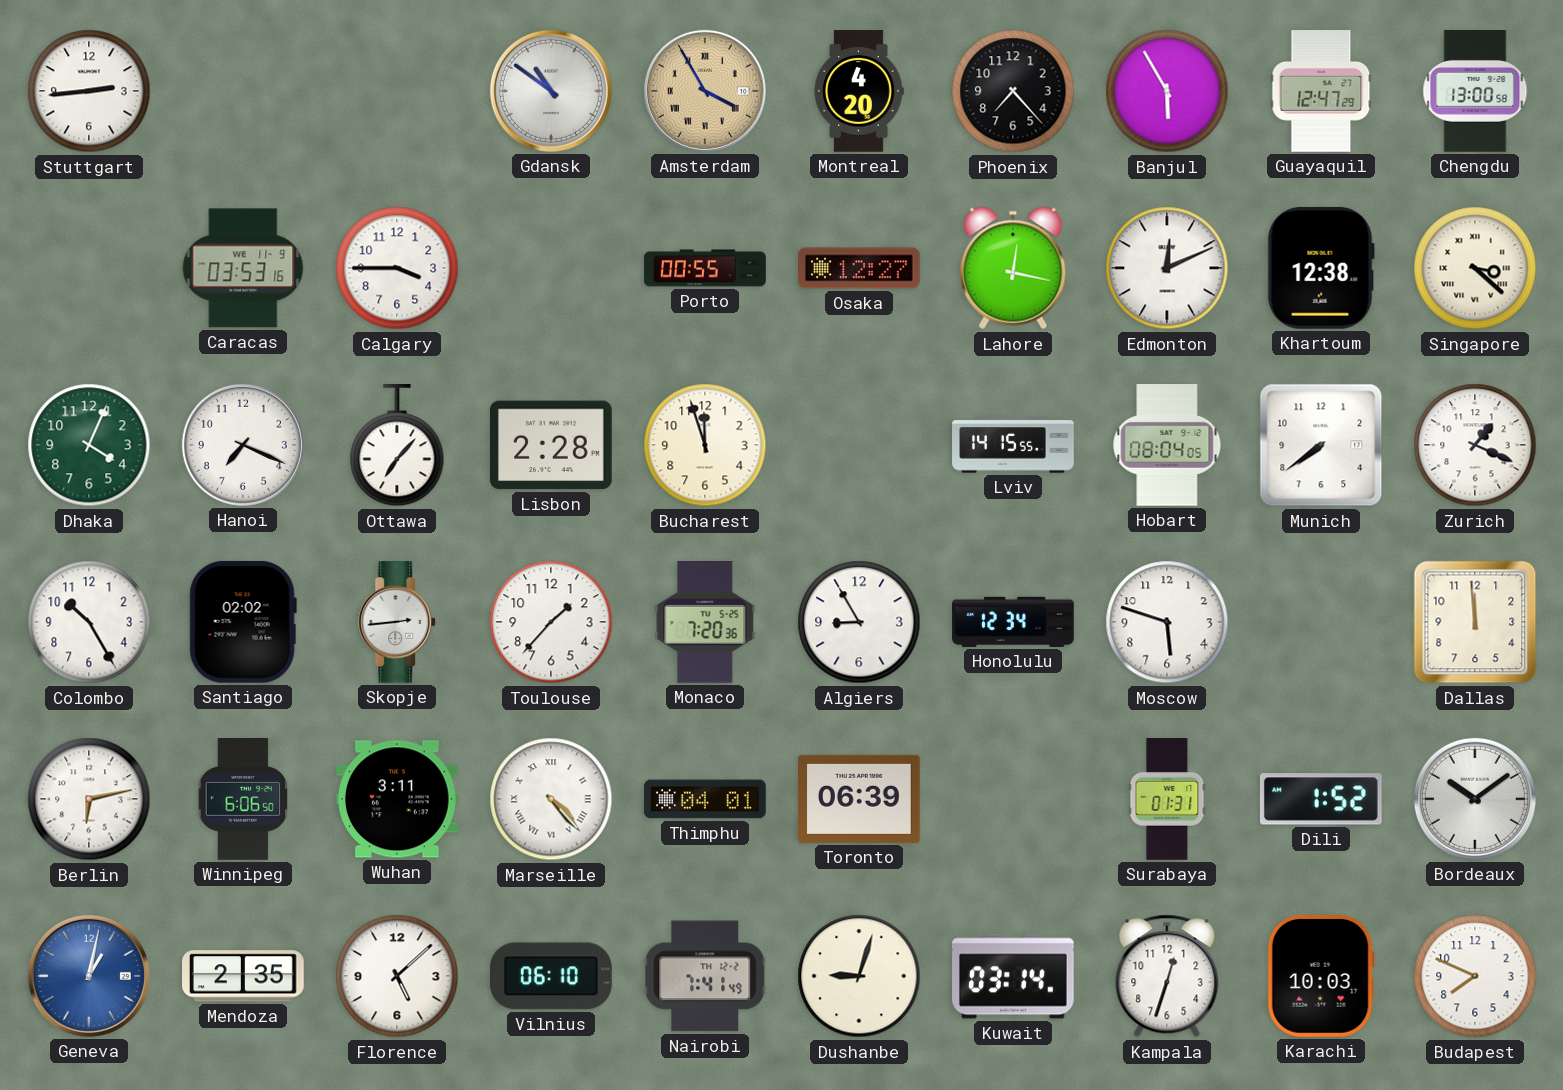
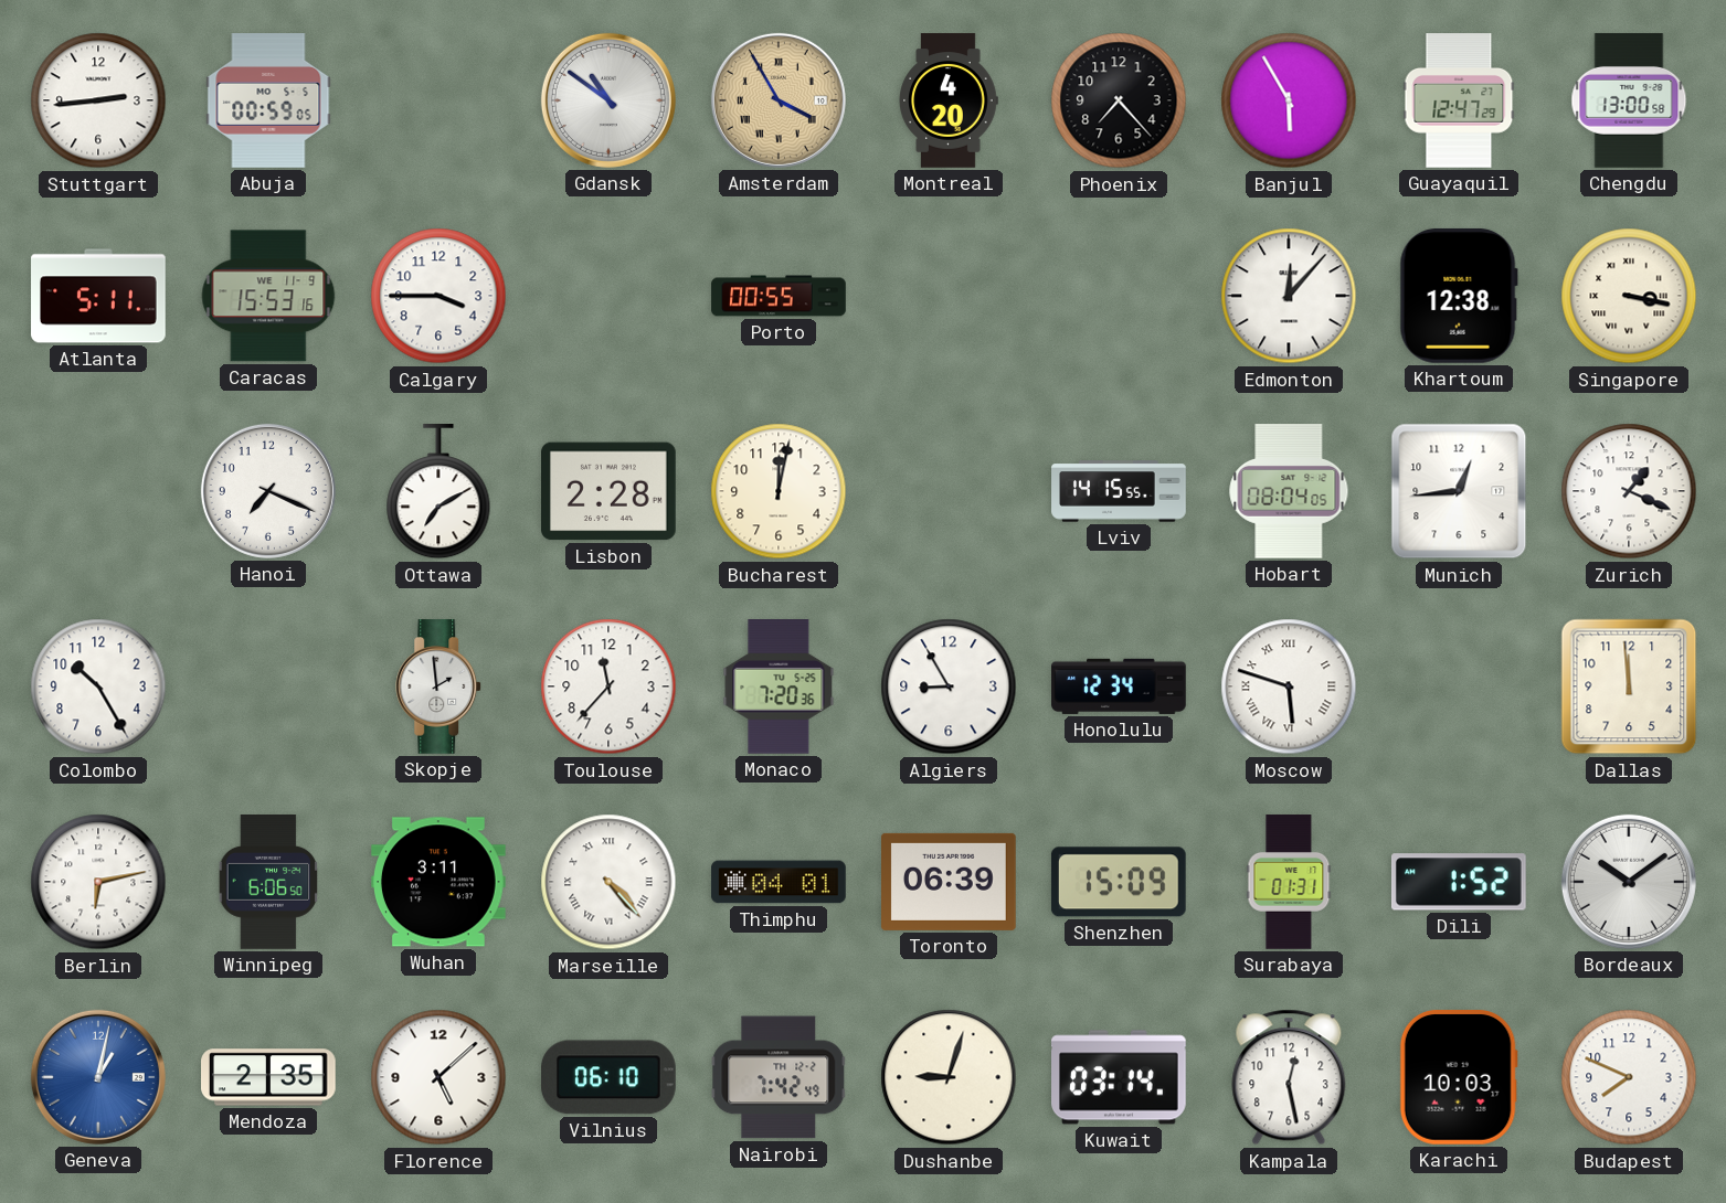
Abuja: none -> 00:59 (268, 100)
Atlanta: none -> 5:11 (98, 296)
Caracas: 03:53 -> 15:53 (268, 296)
Osaka: 12:27 -> none (859, 268)
Lahore: 12:17 -> none (1013, 268)
Edmonton: 12:11 -> 12:07 (1289, 296)
Singapore: 3:22 -> 3:17 (1629, 296)
Dhaka: 4:04 -> none (89, 445)
Ottawa: 7:07 -> 7:10 (438, 492)
Bucharest: 11:57 -> 12:02 (779, 491)
Munich: 7:39 -> 12:44 (1459, 491)
Santiago: 02:02 -> none (243, 622)
Skopje: 2:44 -> 1:59 (440, 686)
Toulouse: 1:37 -> 11:37 (608, 686)
Moscow numerals: Arabic -> Roman (1289, 686)
Shenzhen: none -> 15:09 (1119, 882)
Nairobi: 7:41 -> 7:42 (779, 1077)
Kampala: 12:33 -> 12:28 (1289, 1077)
